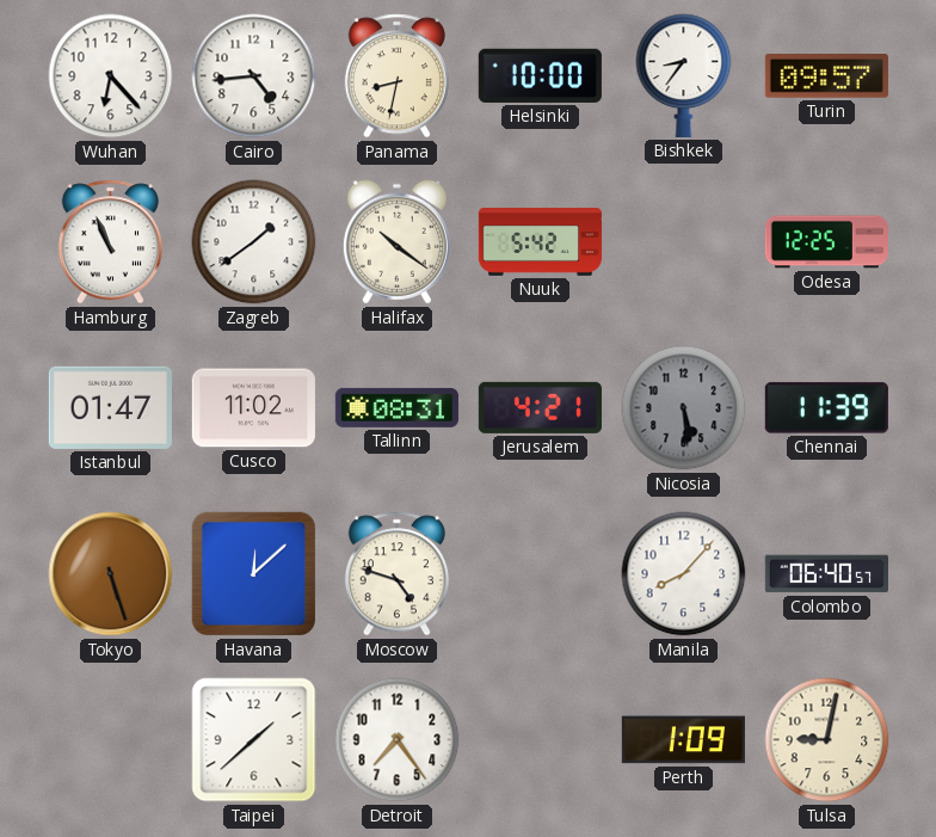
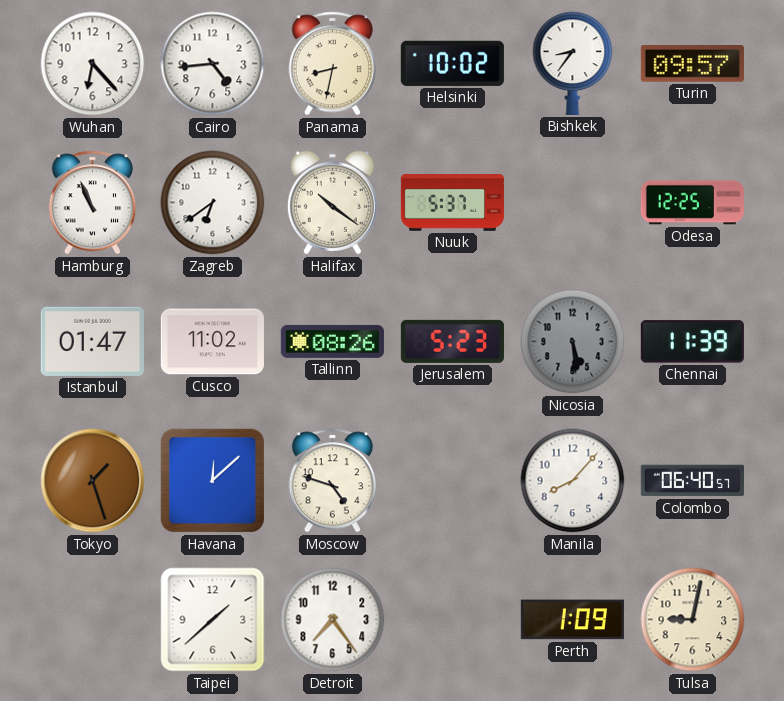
Helsinki: 10:00 -> 10:02 (452, 63)
Zagreb: 1:39 -> 6:39 (213, 203)
Nuuk: 5:42 -> 5:37 (452, 203)
Tallinn: 08:31 -> 08:26 (332, 341)
Jerusalem: 4:21 -> 5:23 (452, 341)
Tokyo: 5:27 -> 1:27 (93, 481)
